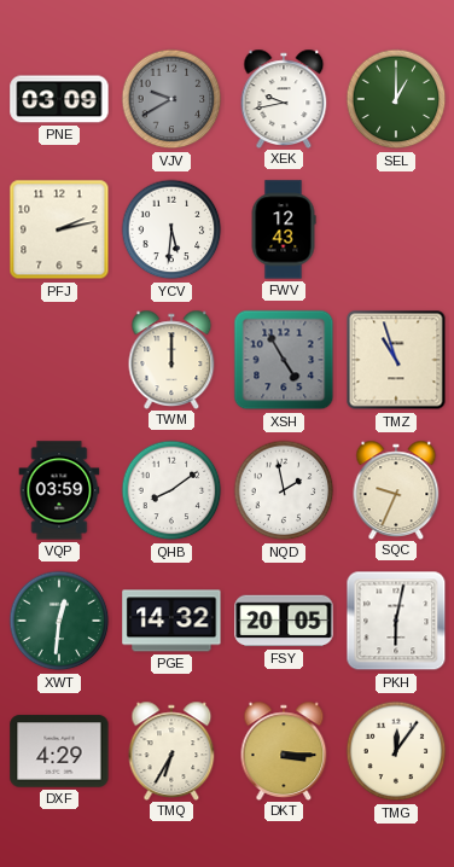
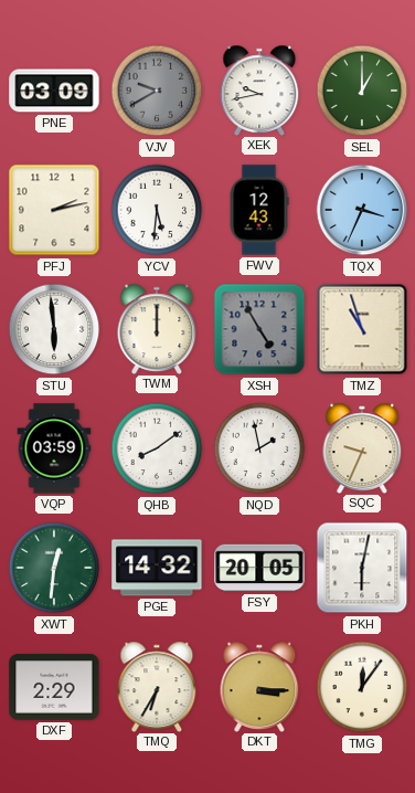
TQX: none -> 3:34 (362, 210)
STU: none -> 5:59 (54, 329)
DXF: 4:29 -> 2:29 (54, 687)
